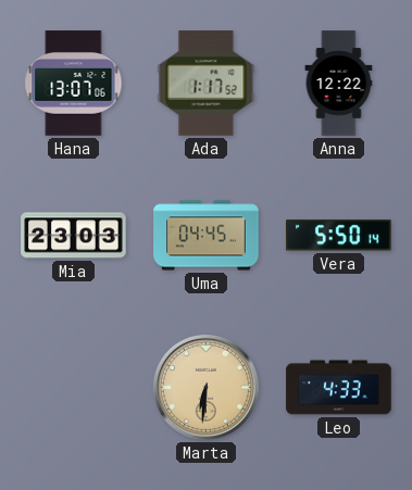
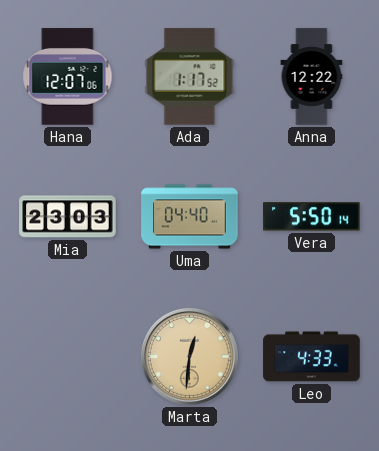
Hana: 13:07 -> 12:07 (68, 77)
Uma: 04:45 -> 04:40 (190, 217)
Marta: 6:31 -> 12:31 (189, 356)
